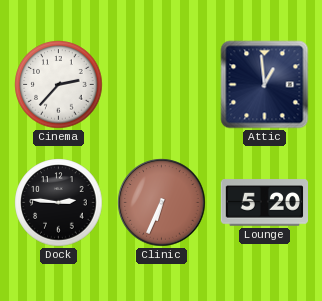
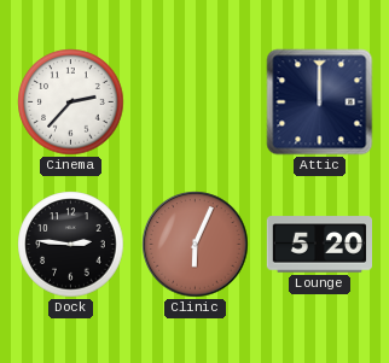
Attic: 12:59 -> 12:00 (320, 103)
Clinic: 6:34 -> 6:04 (196, 245)
